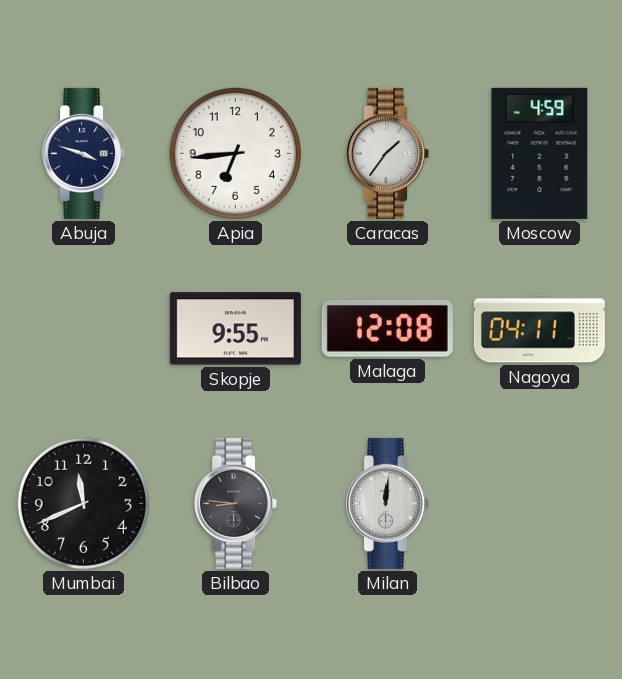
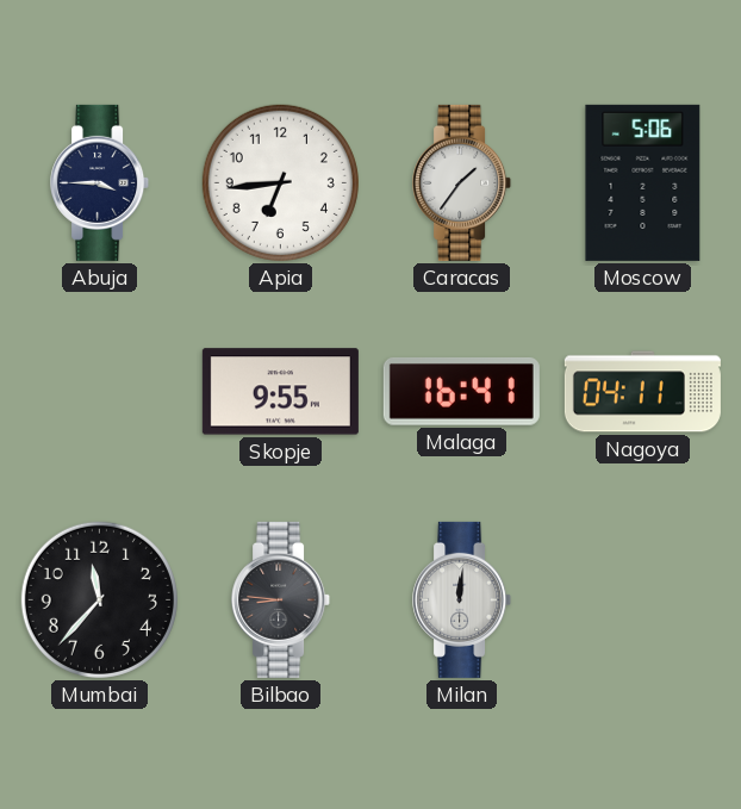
Abuja: 3:48 -> 3:45 (100, 182)
Moscow: 4:59 -> 5:06 (643, 182)
Malaga: 12:08 -> 16:41 (461, 392)
Mumbai: 11:41 -> 11:37 (99, 599)
